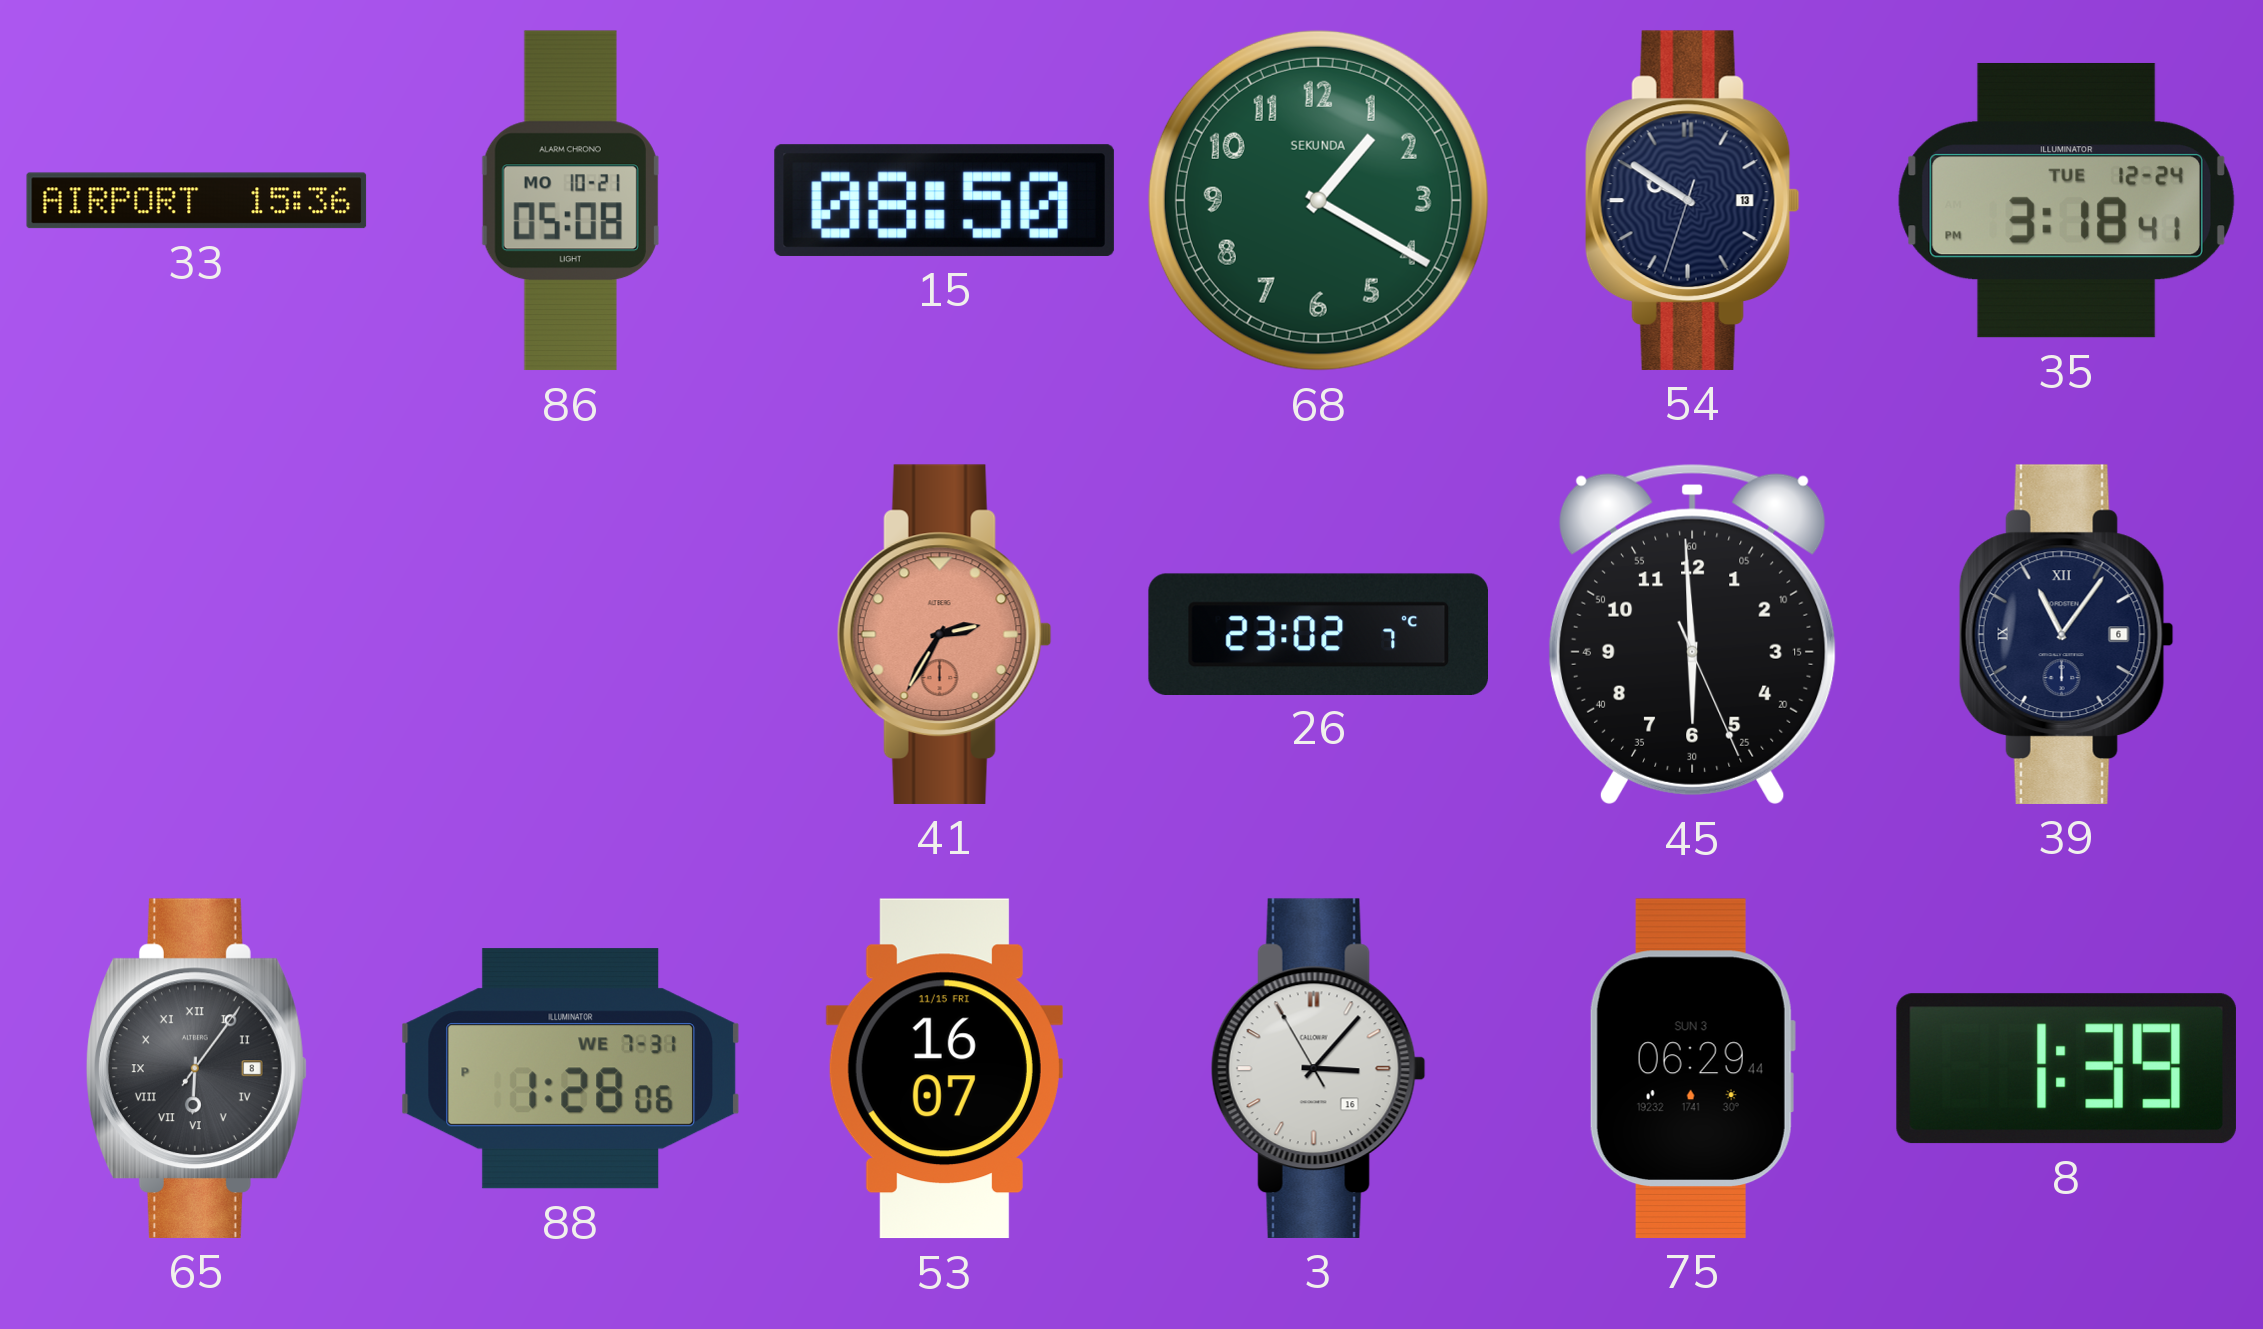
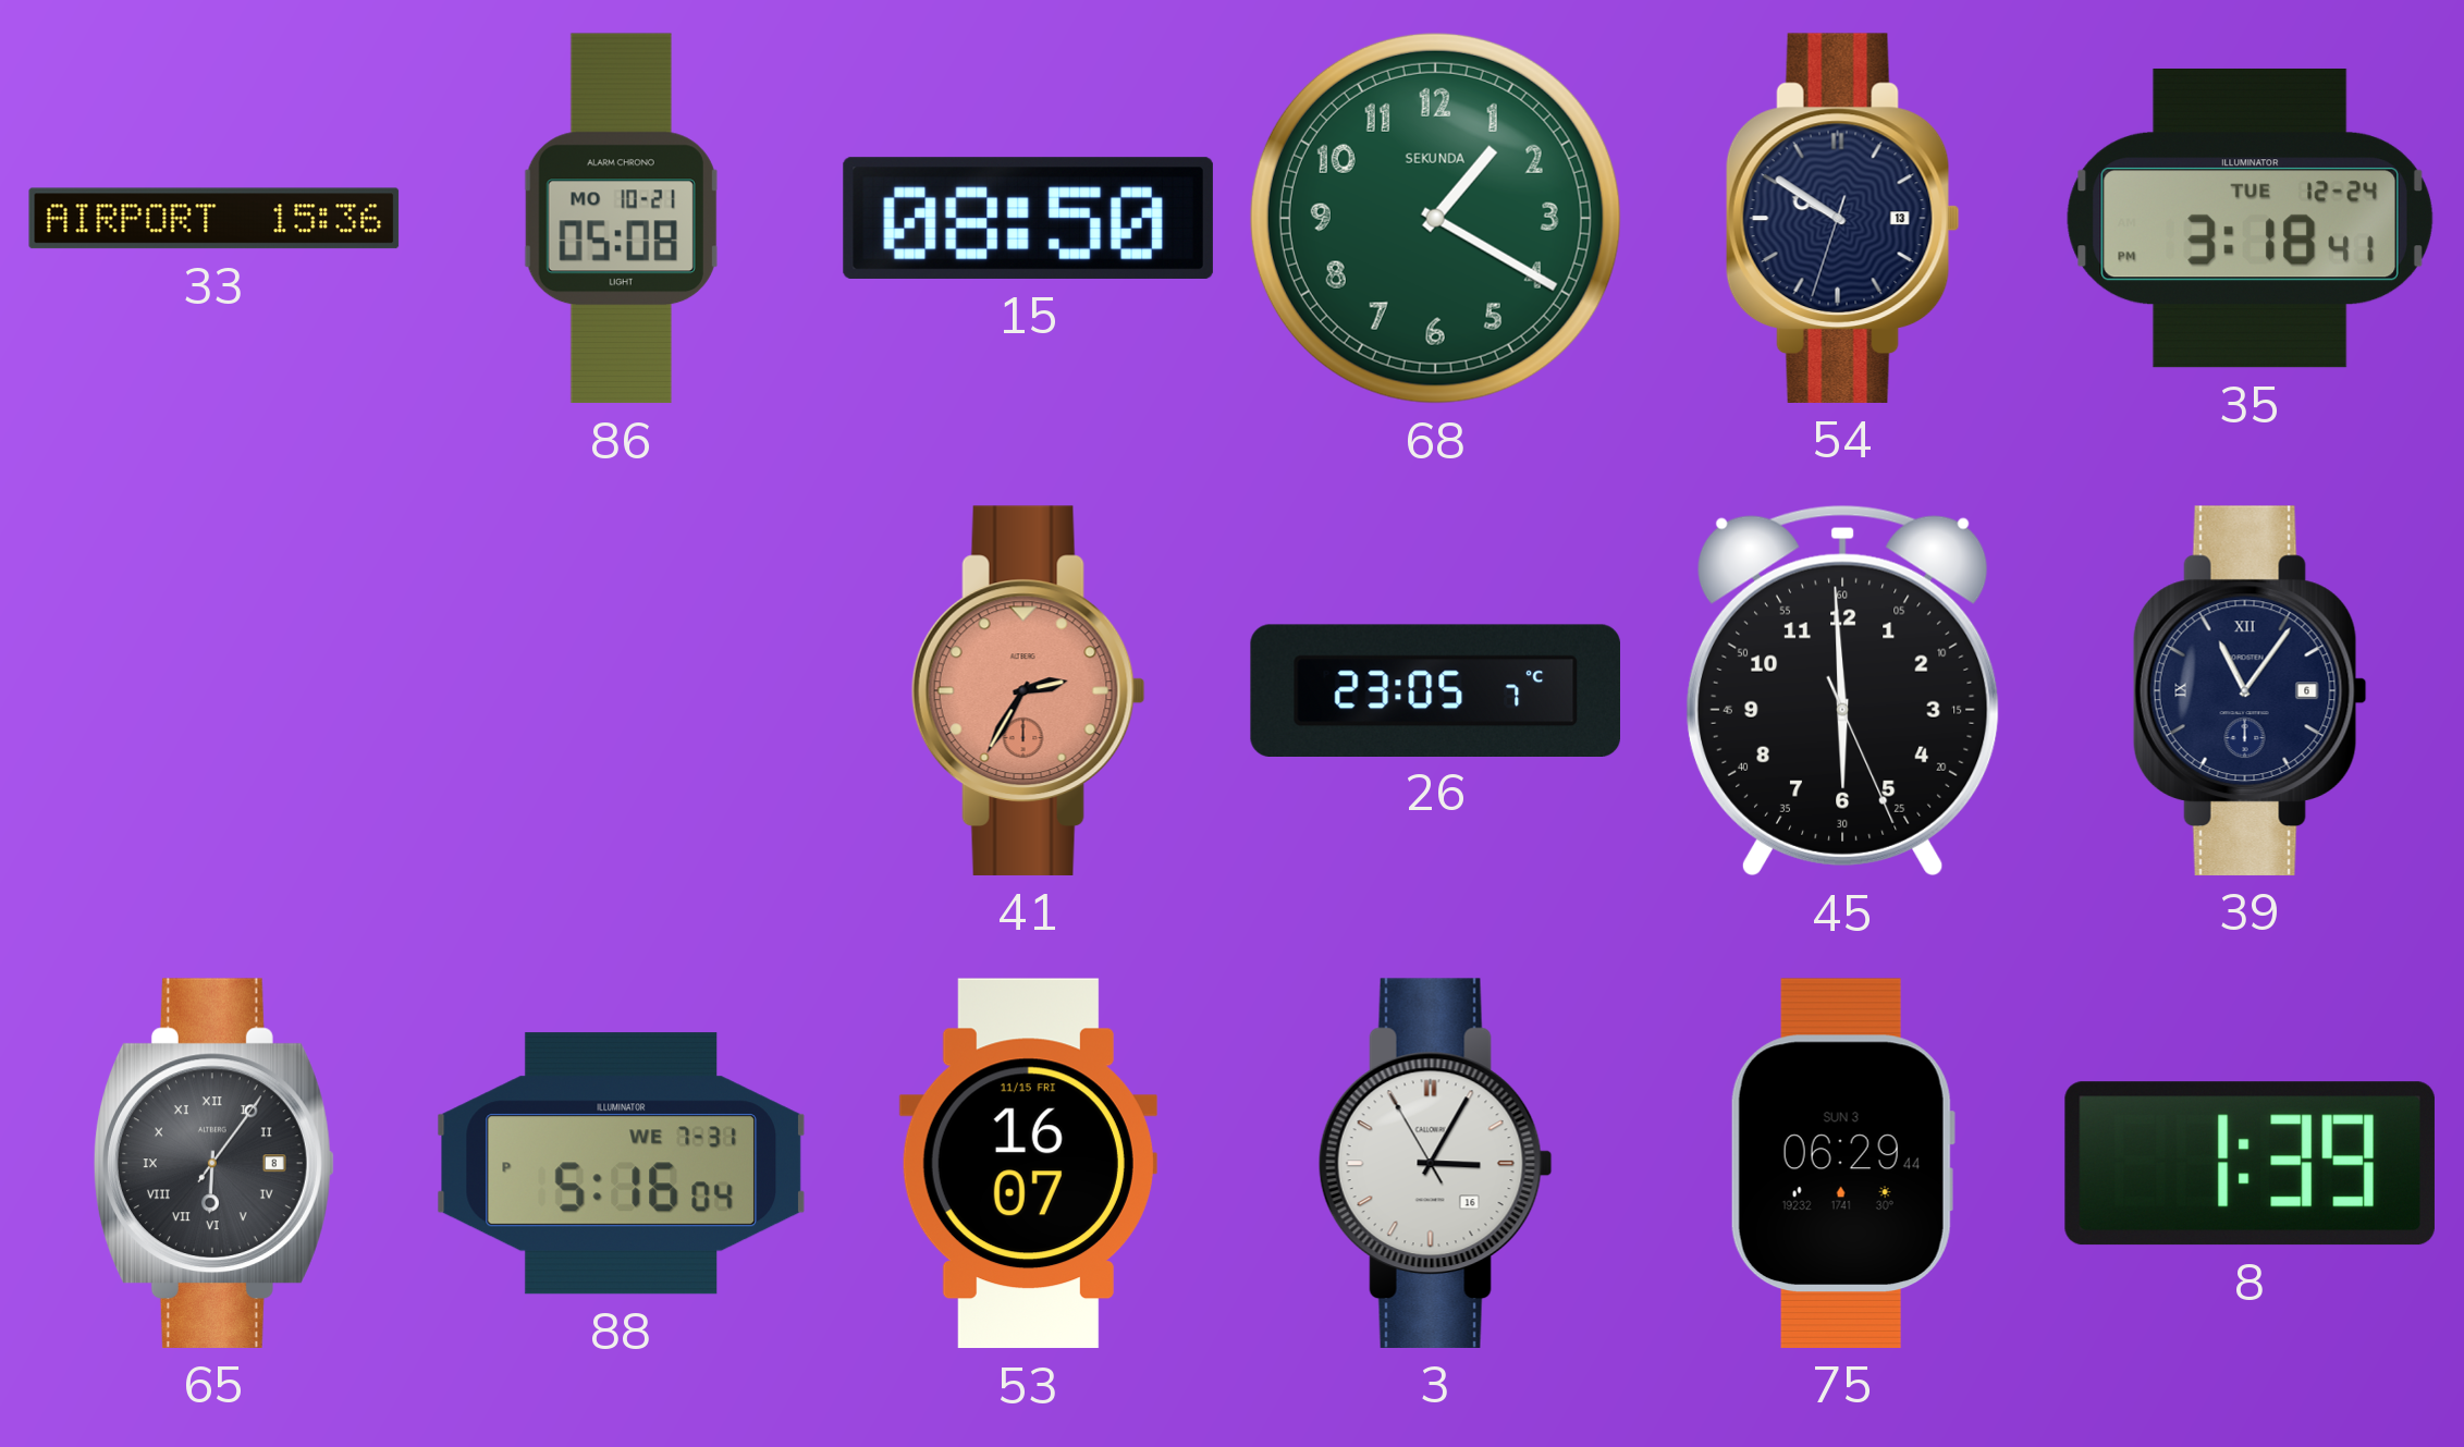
26: 23:02 -> 23:05 (1435, 690)
88: 1:28 -> 5:16 (621, 1164)
3: 3:06 -> 3:04 (1435, 1163)
